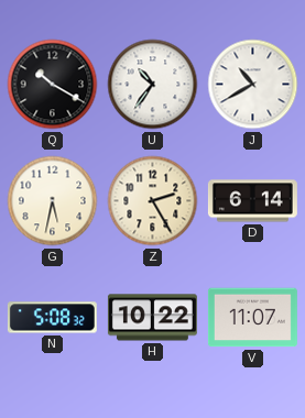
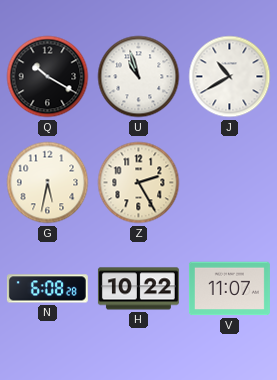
U: 10:36 -> 10:57 (139, 77)
D: 6:14 -> none (252, 201)
N: 5:08 -> 6:08 (47, 289)
